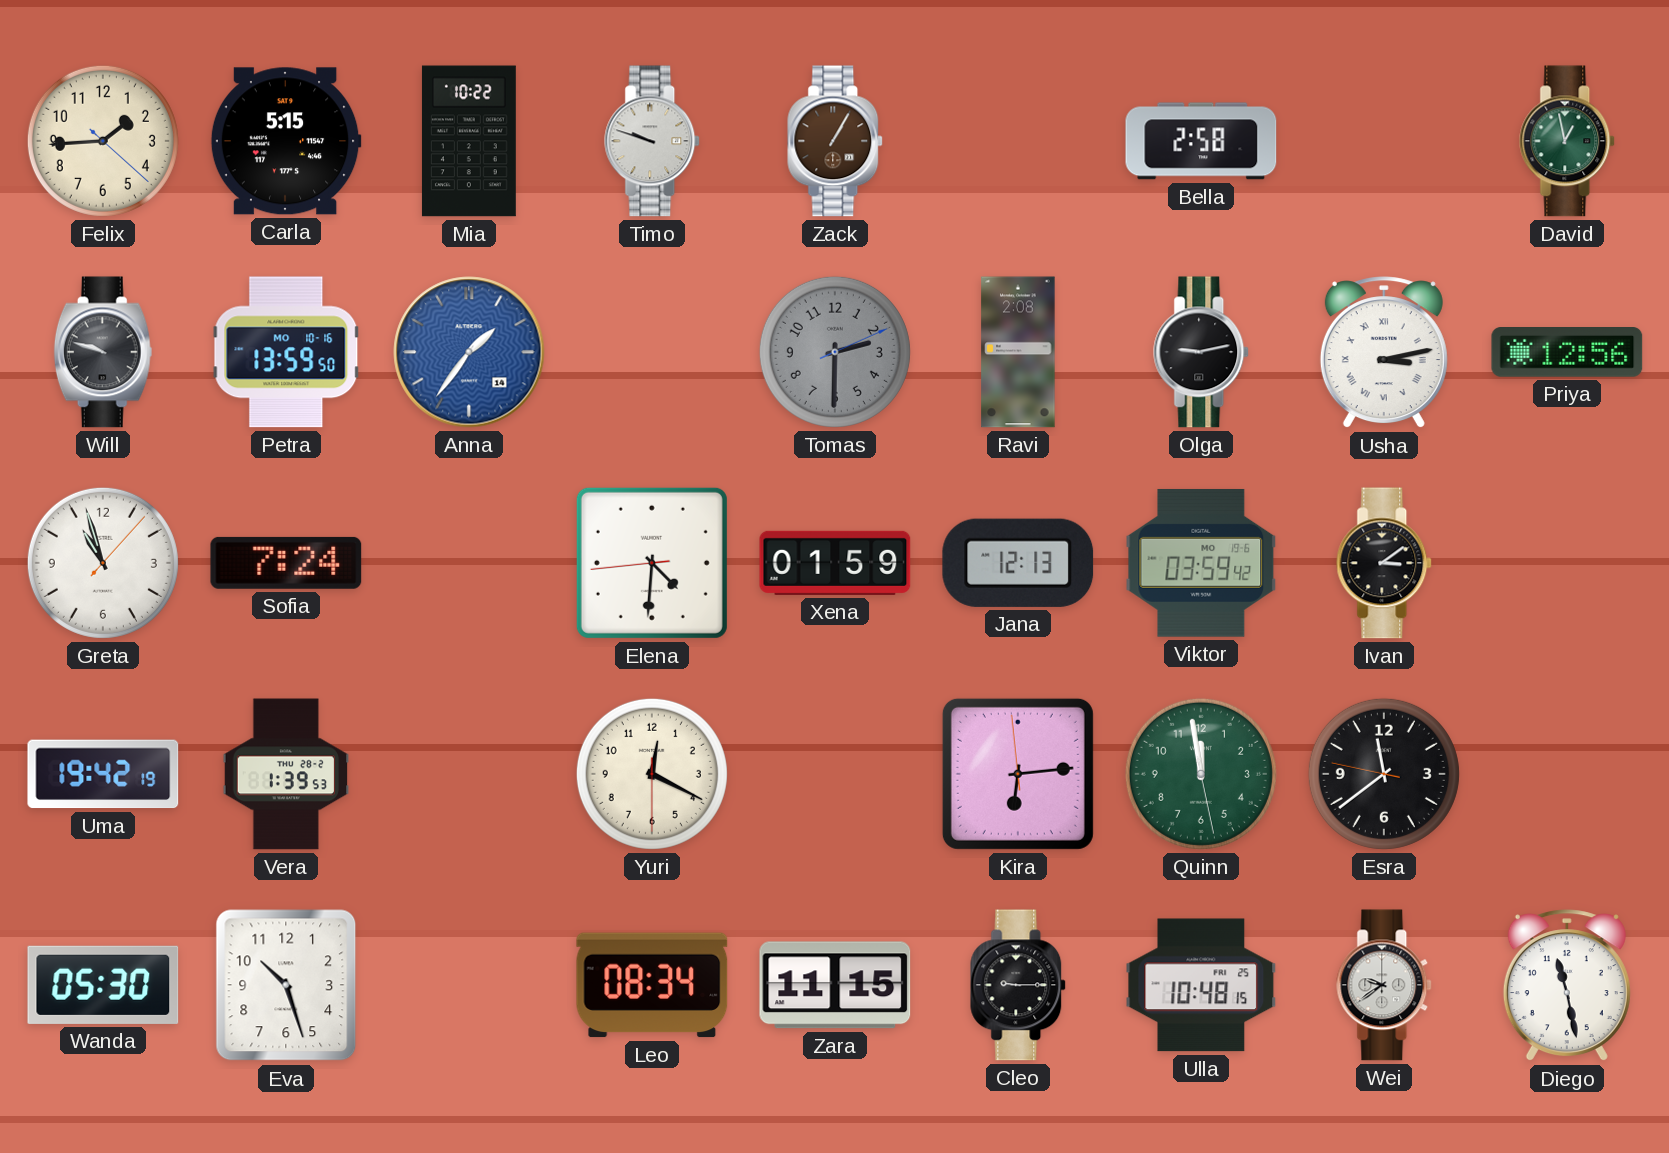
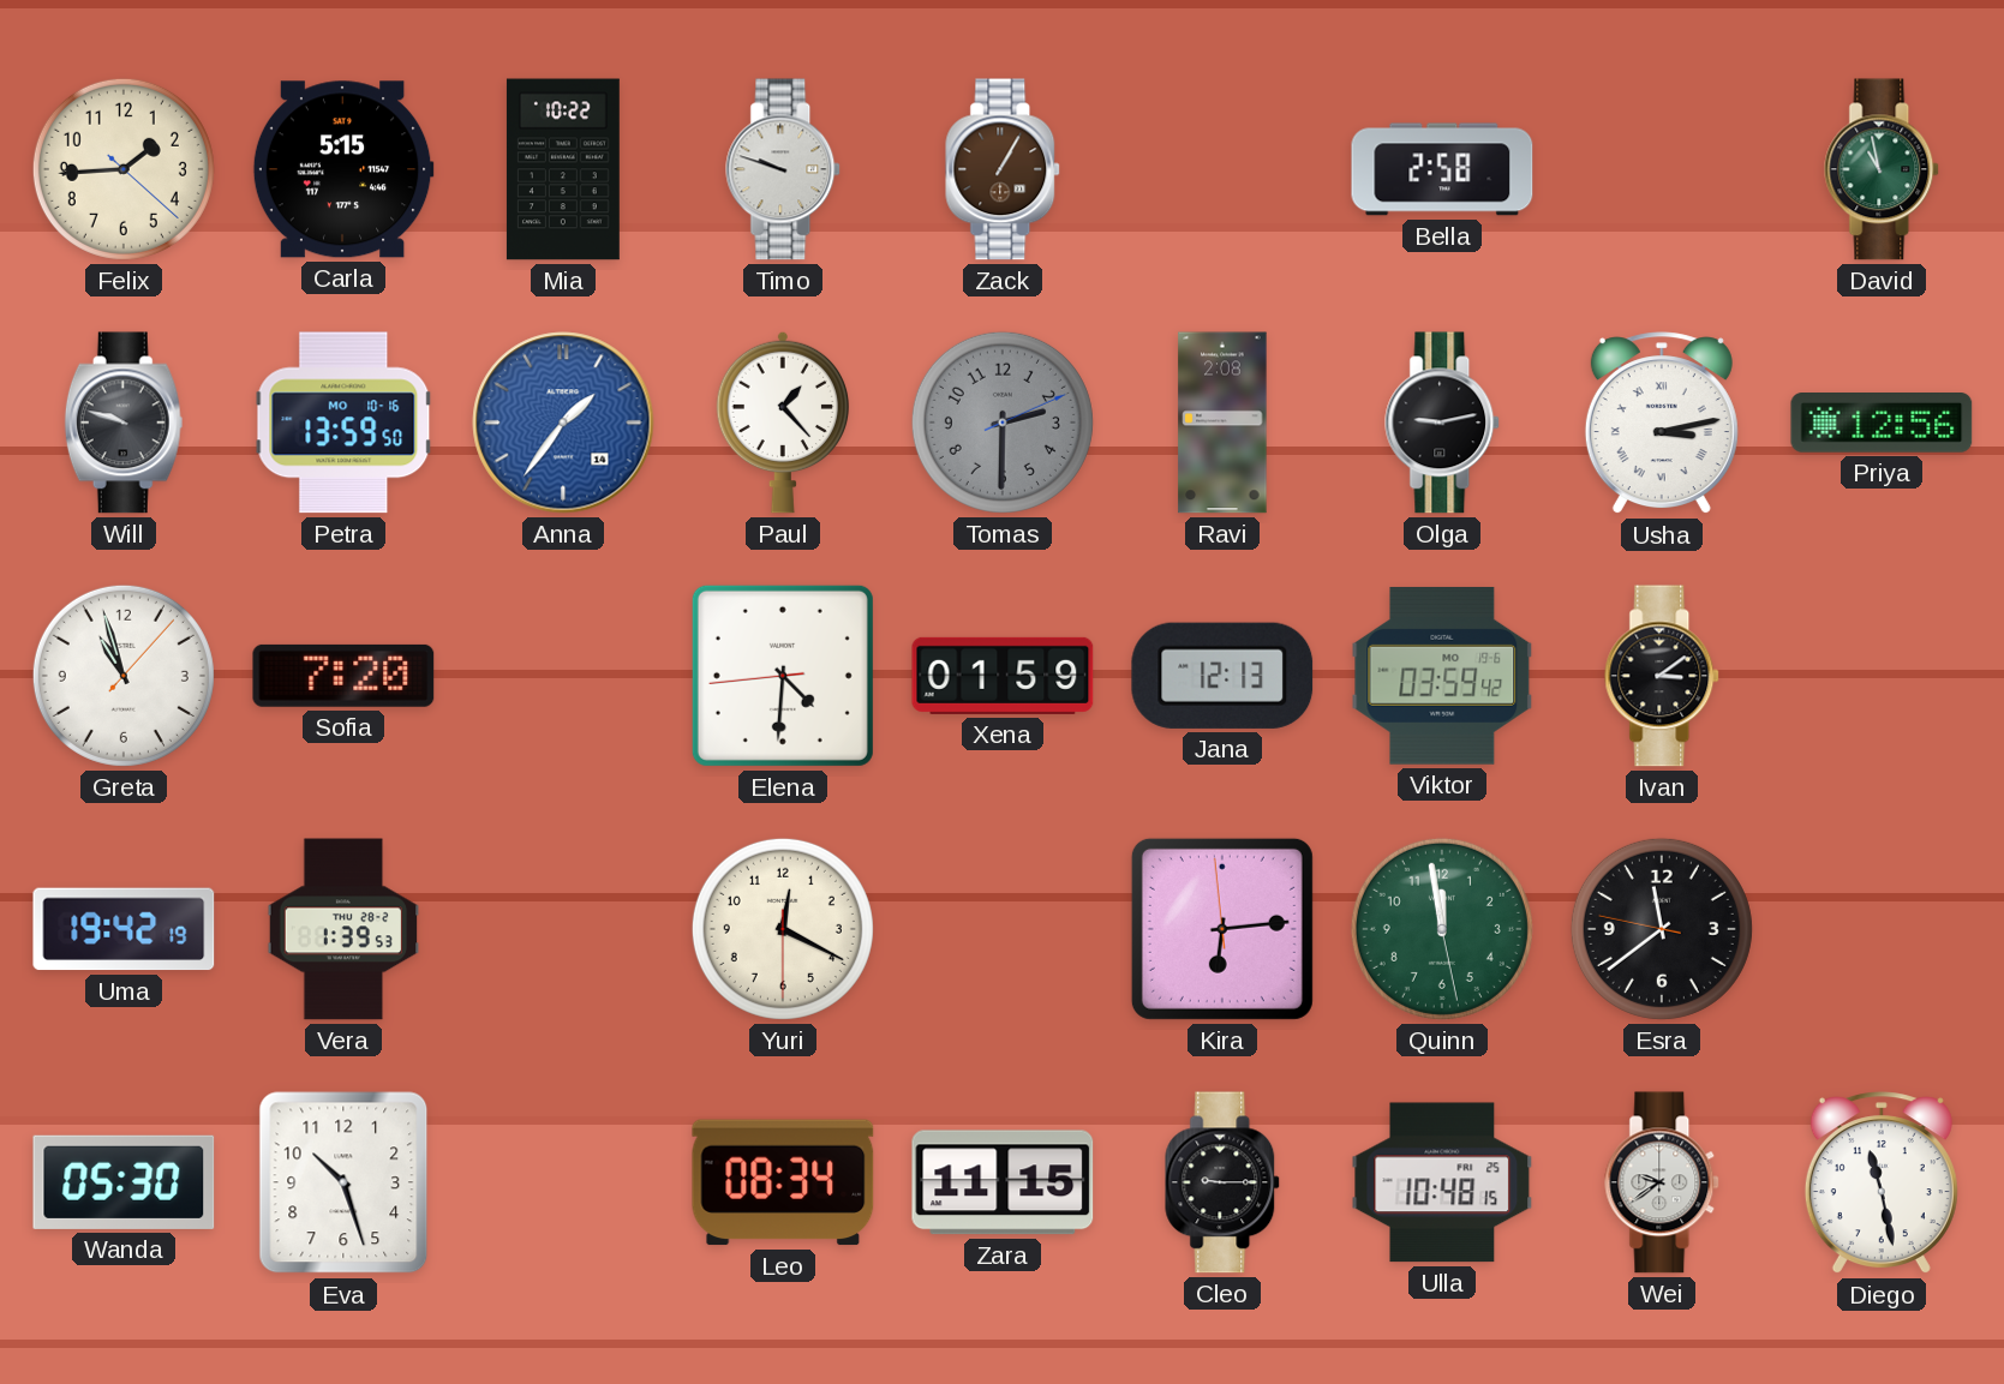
David: 12:58 -> 10:58 (1883, 169)
Paul: none -> 1:23 (783, 423)
Sofia: 7:24 -> 7:20 (343, 676)
